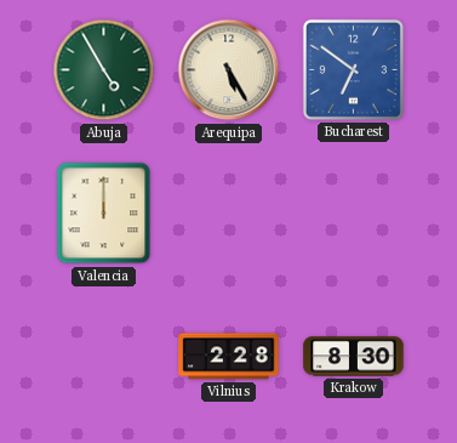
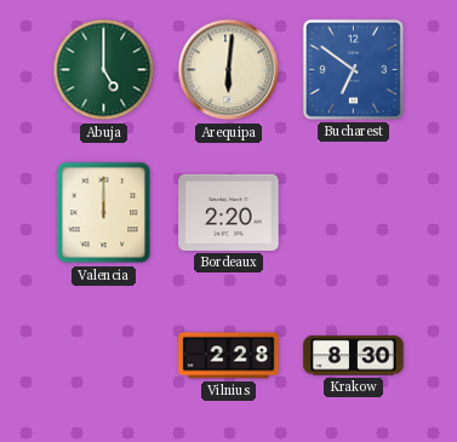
Abuja: 4:55 -> 5:00 (104, 70)
Arequipa: 5:25 -> 6:01 (229, 70)
Bordeaux: none -> 2:20 (229, 212)
